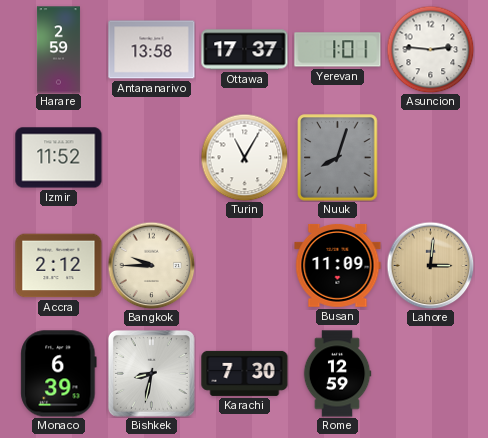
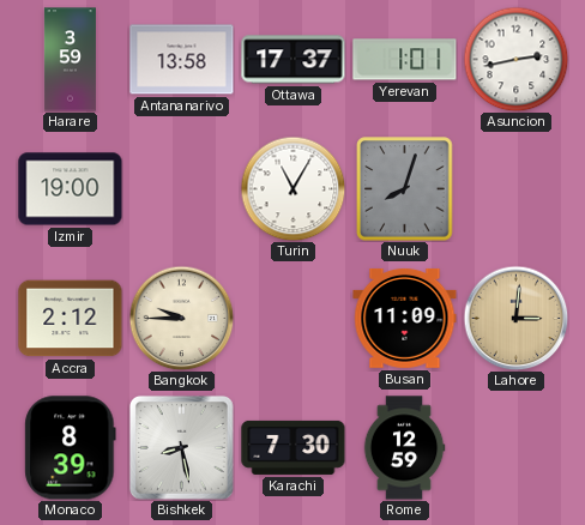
Harare: 2:59 -> 3:59 (70, 60)
Asuncion: 2:46 -> 2:43 (515, 59)
Izmir: 11:52 -> 19:00 (71, 189)
Monaco: 6:39 -> 8:39 (71, 448)
Bishkek: 8:32 -> 8:28 (182, 448)
